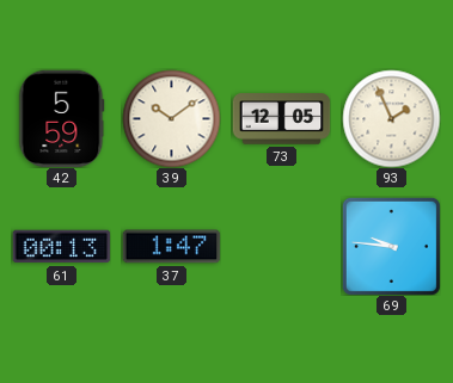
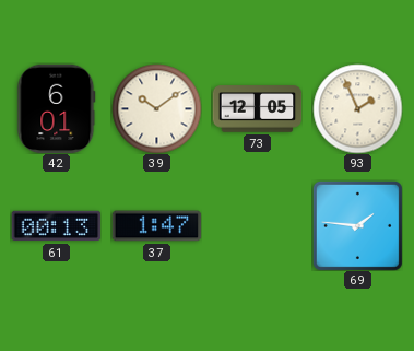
42: 5:59 -> 6:01 (57, 108)
69: 9:46 -> 1:46 (357, 225)
